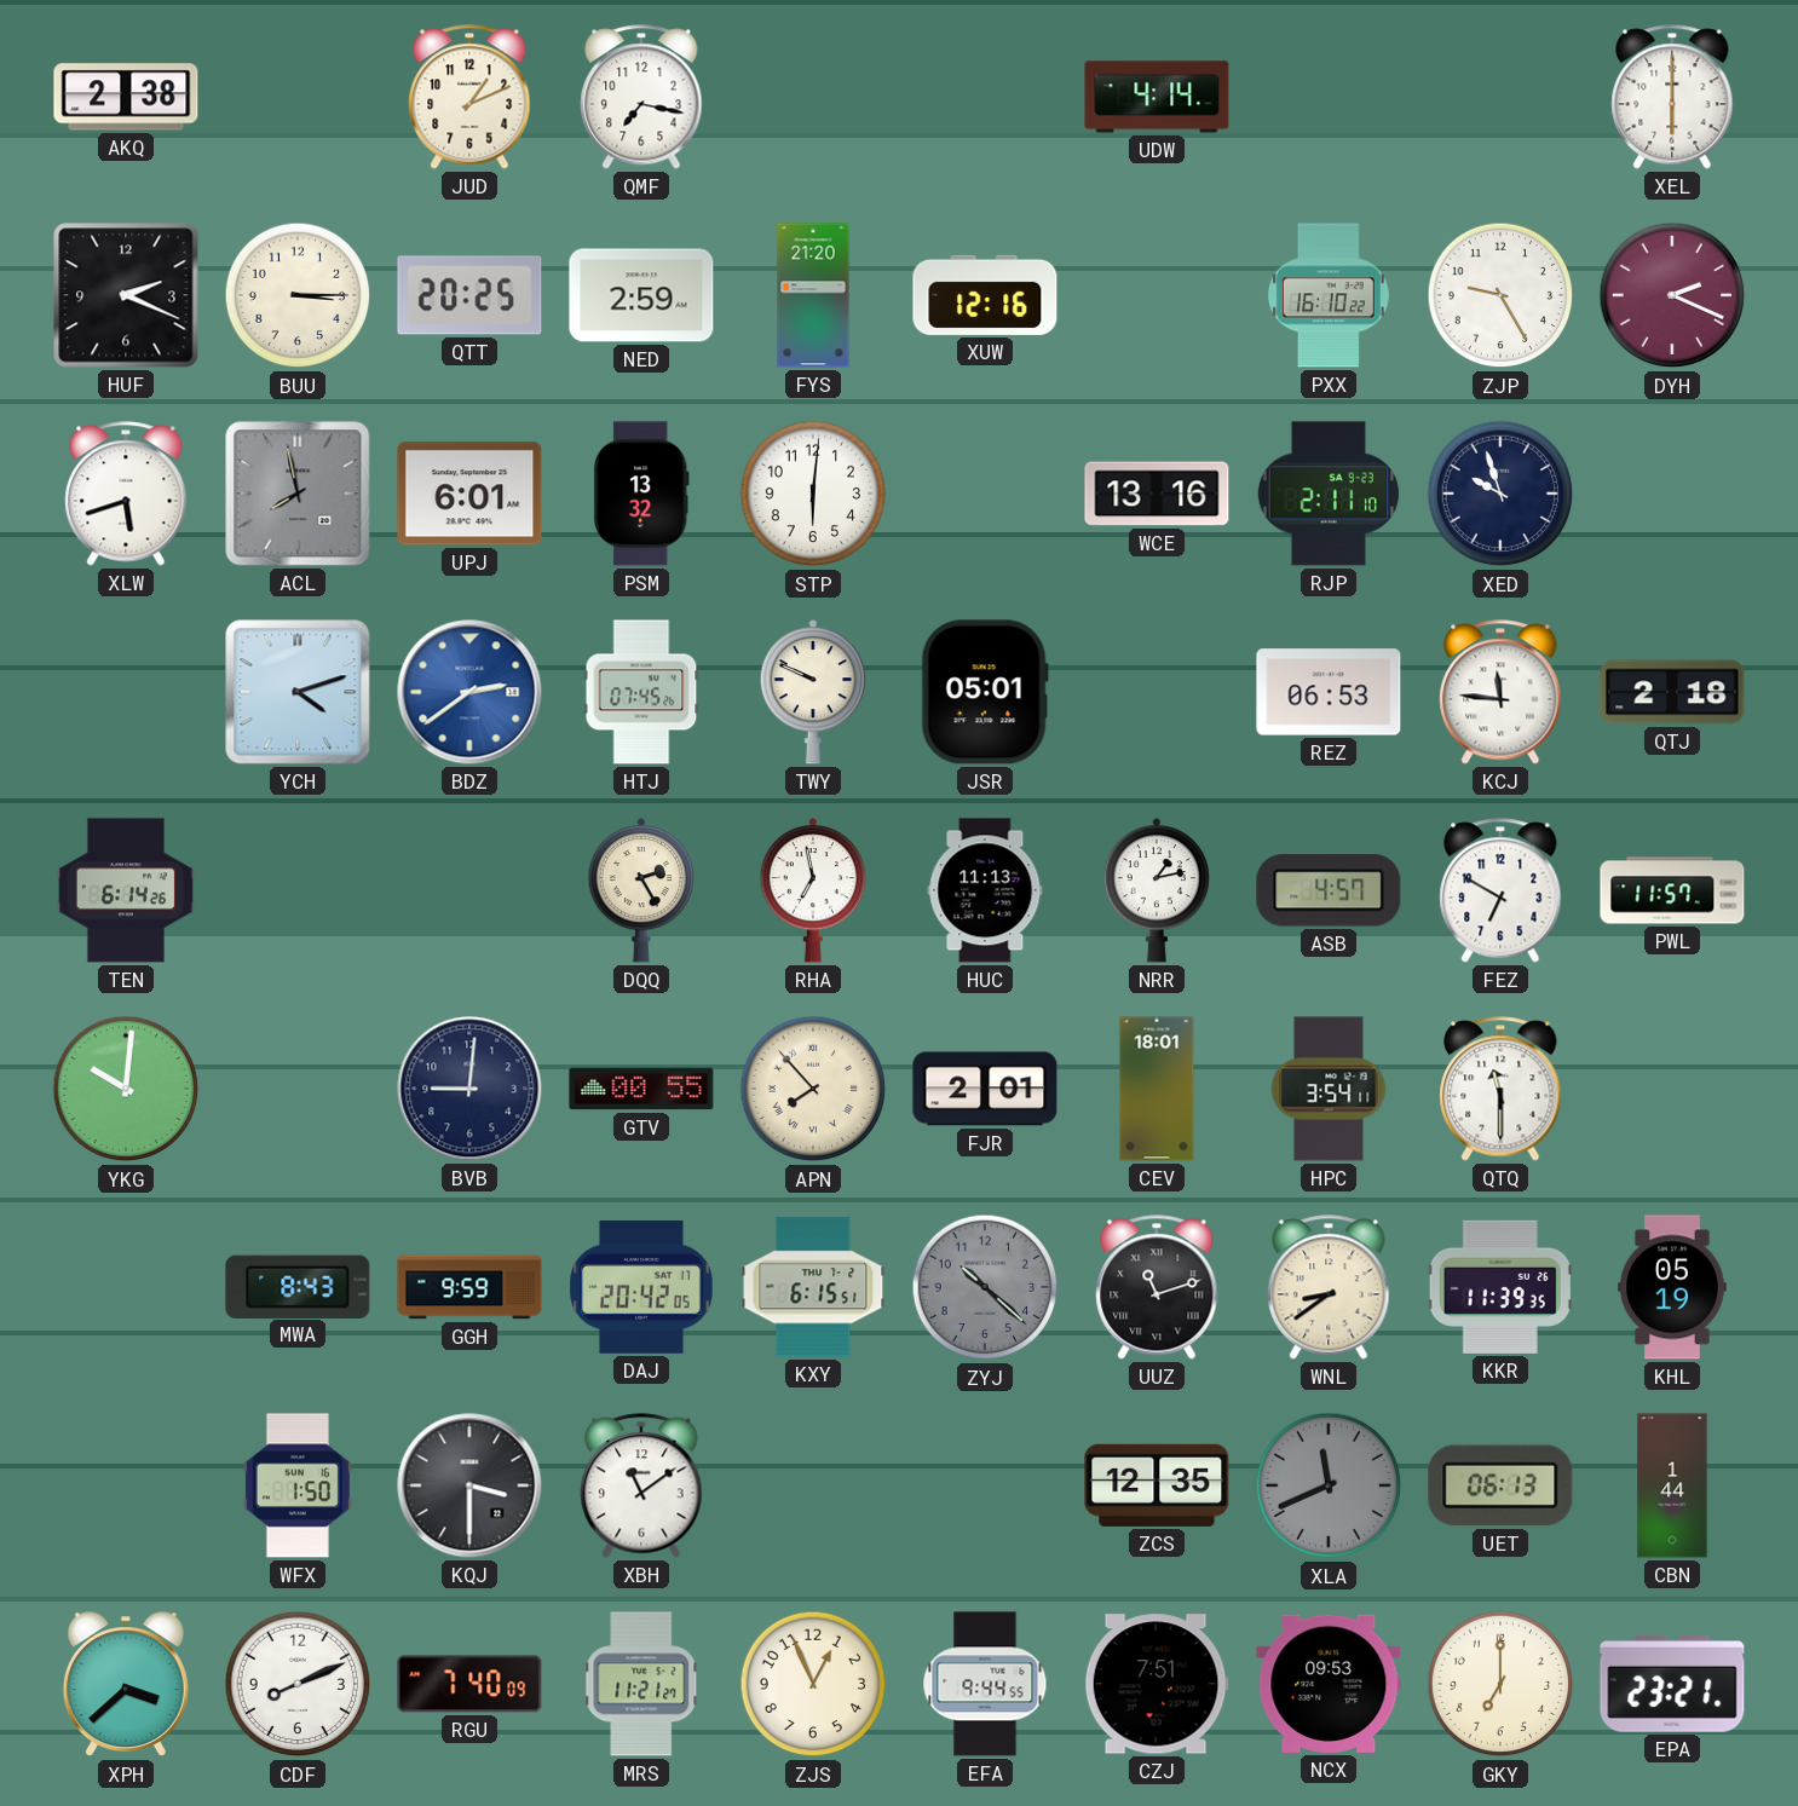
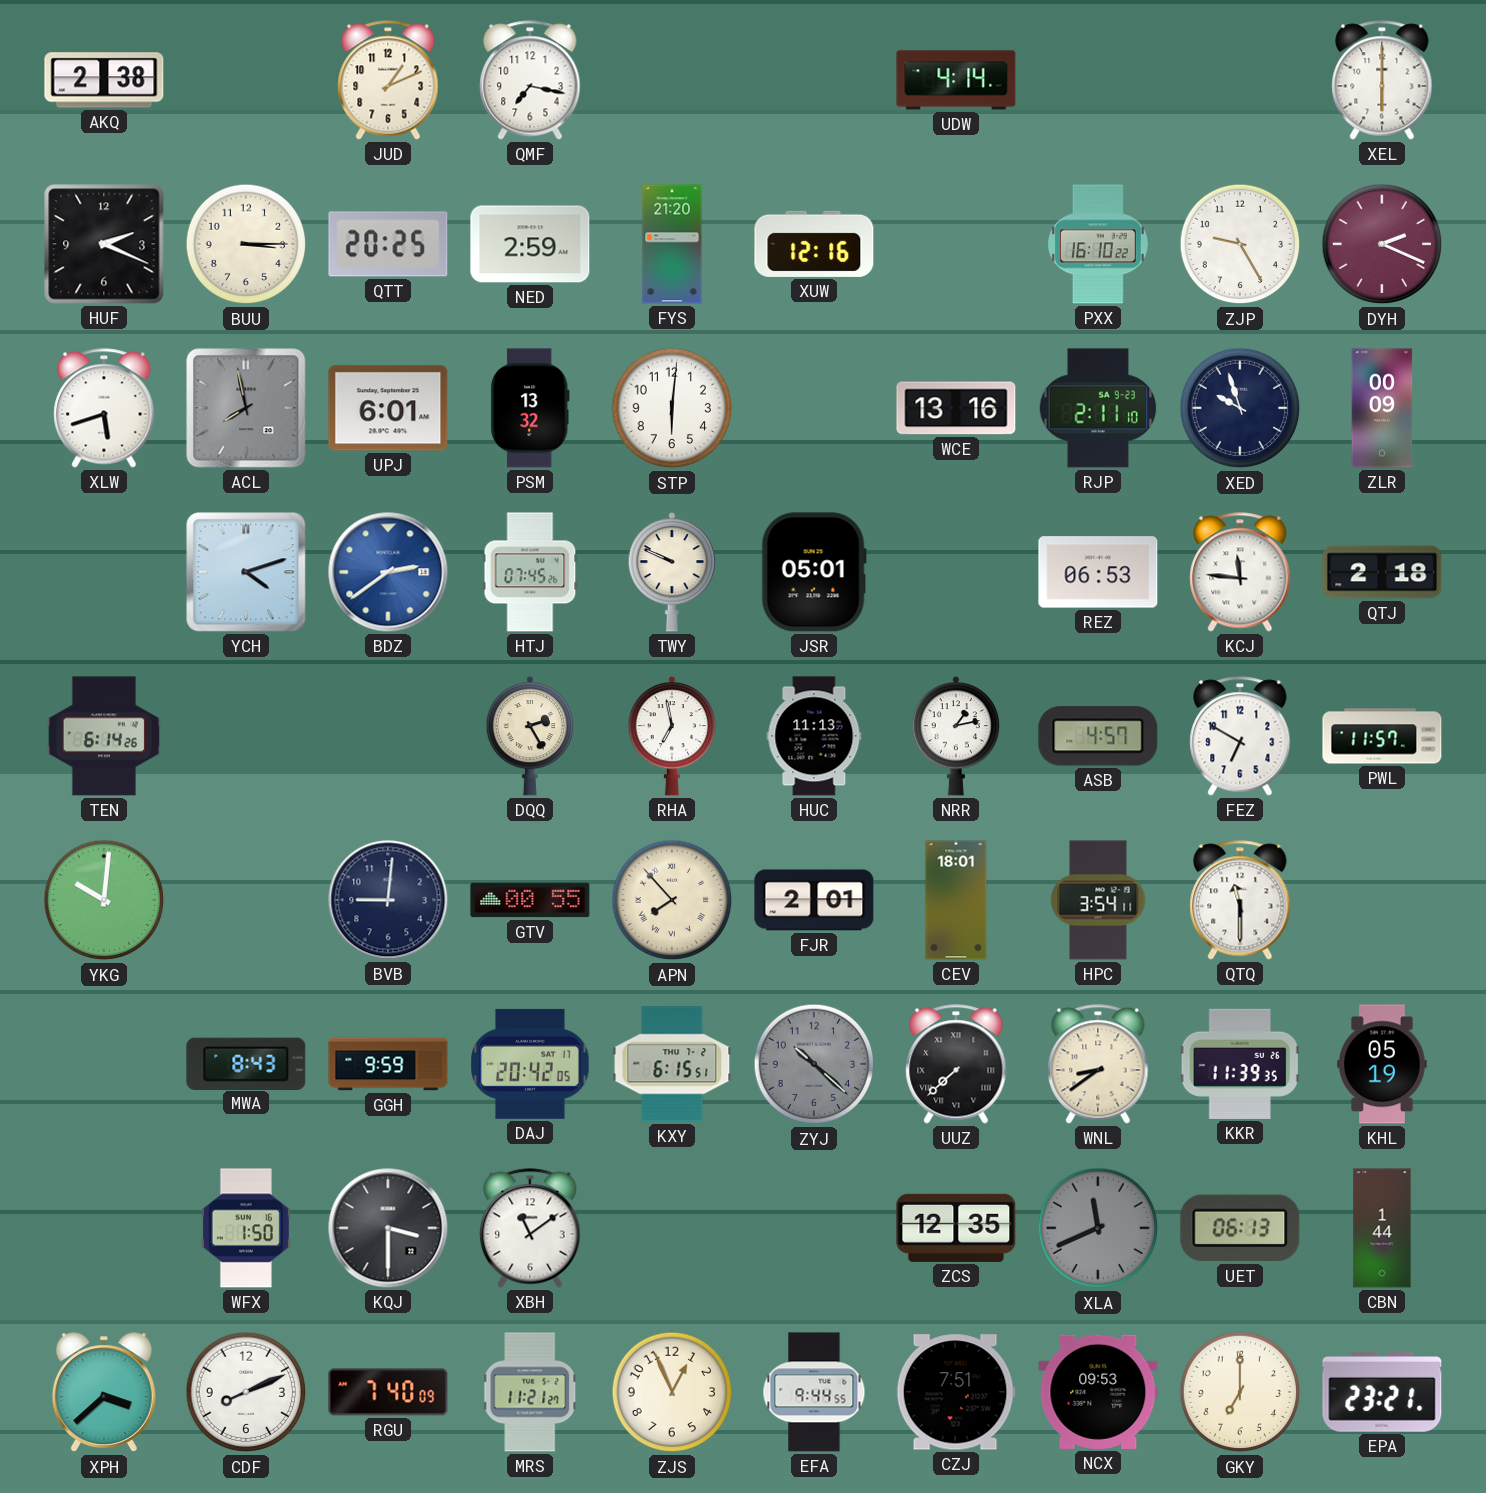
ZLR: none -> 00:09 (1382, 408)
UUZ: 11:12 -> 7:38 (956, 1064)
